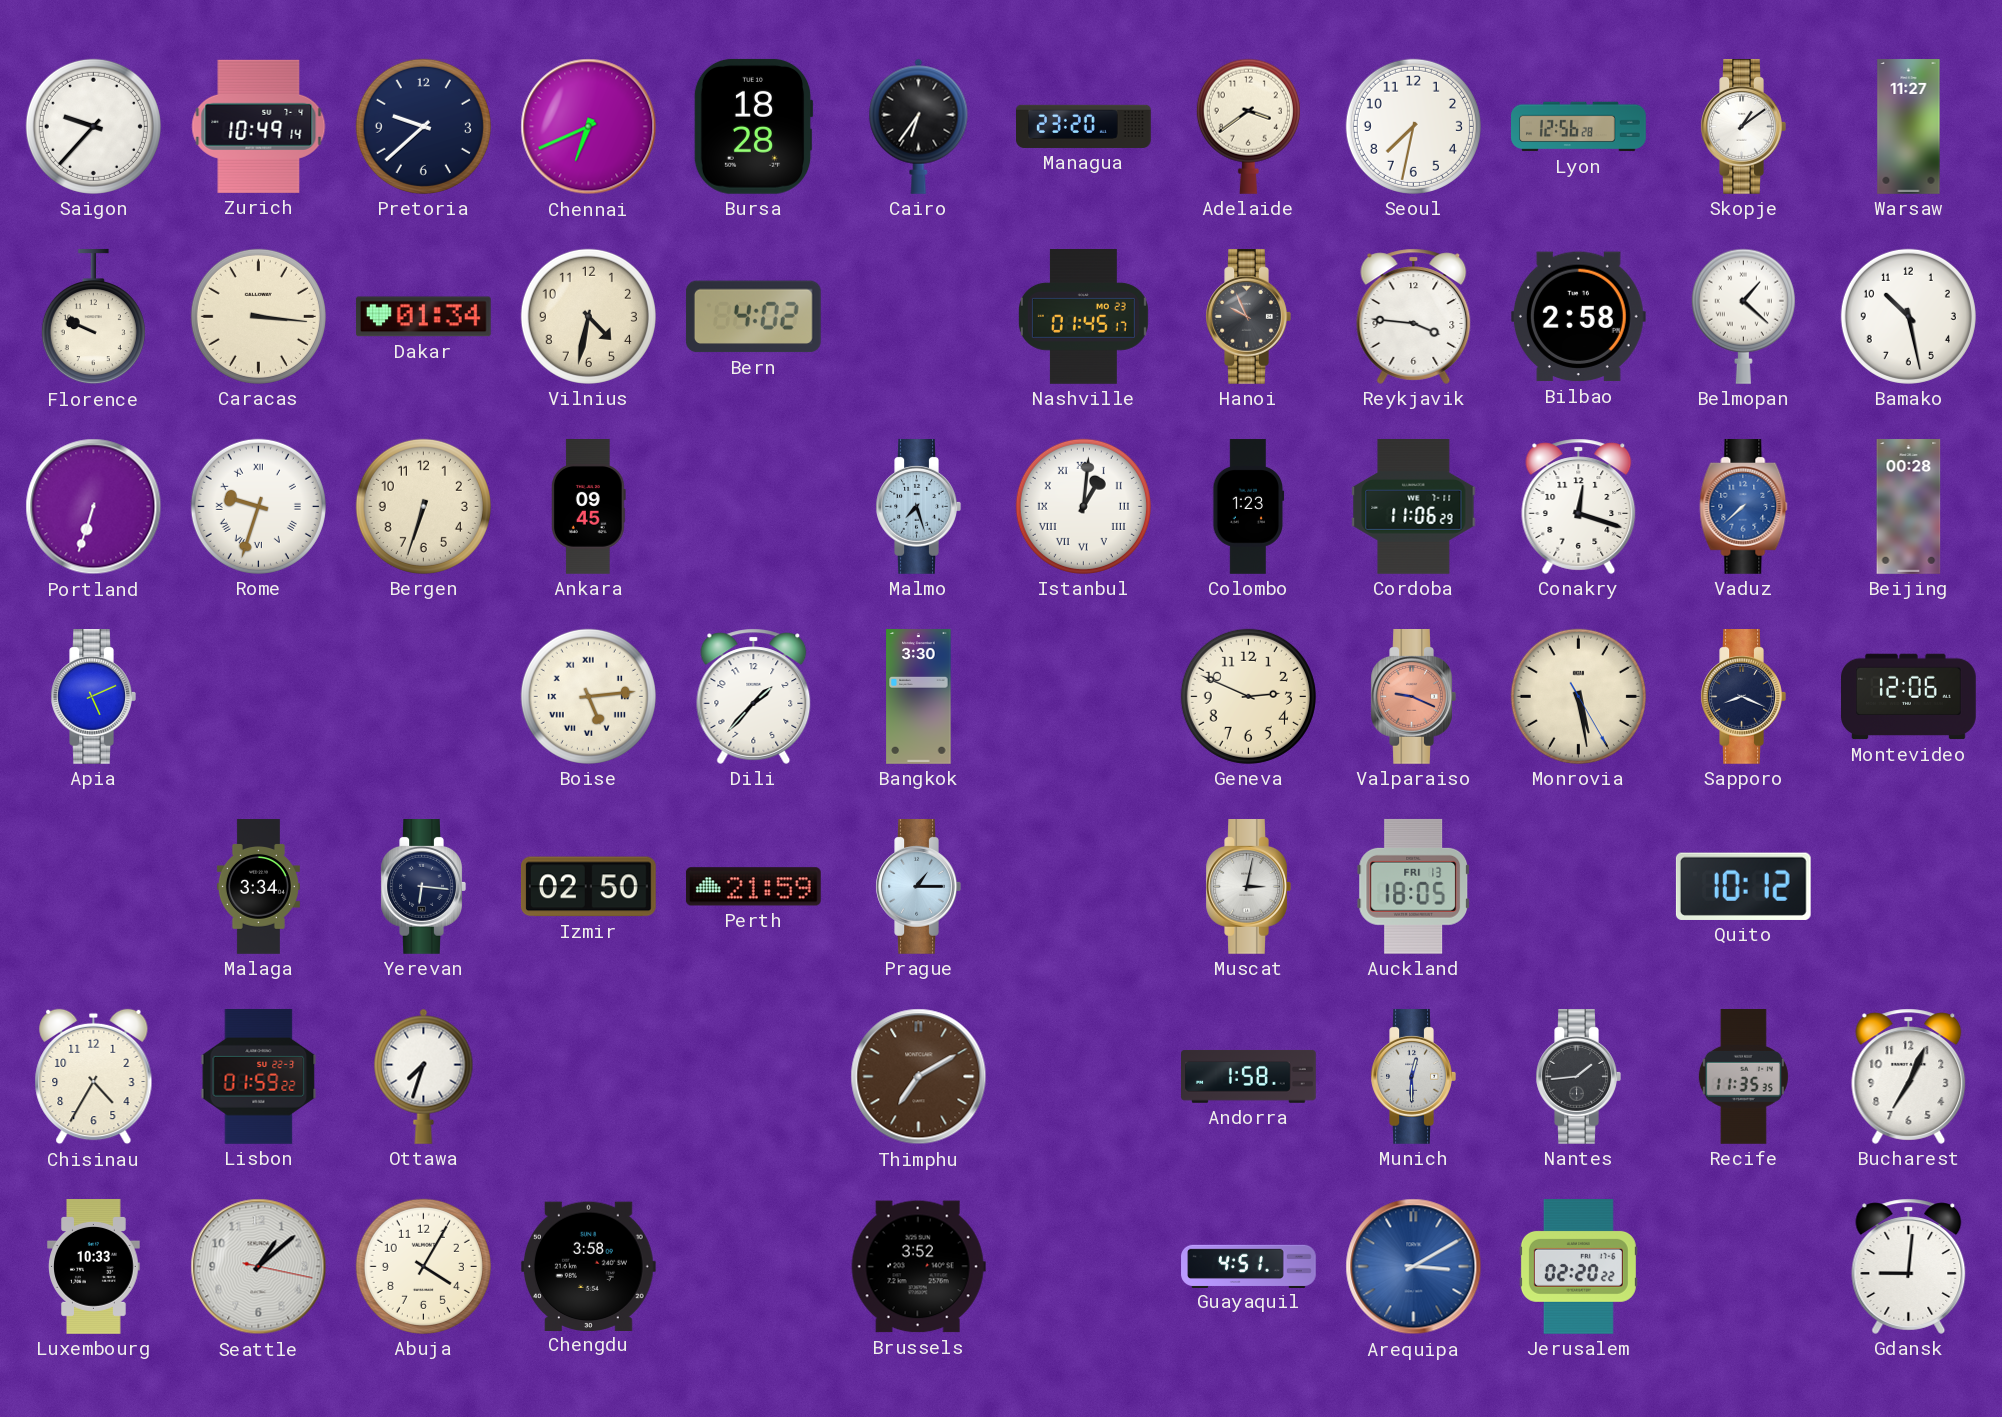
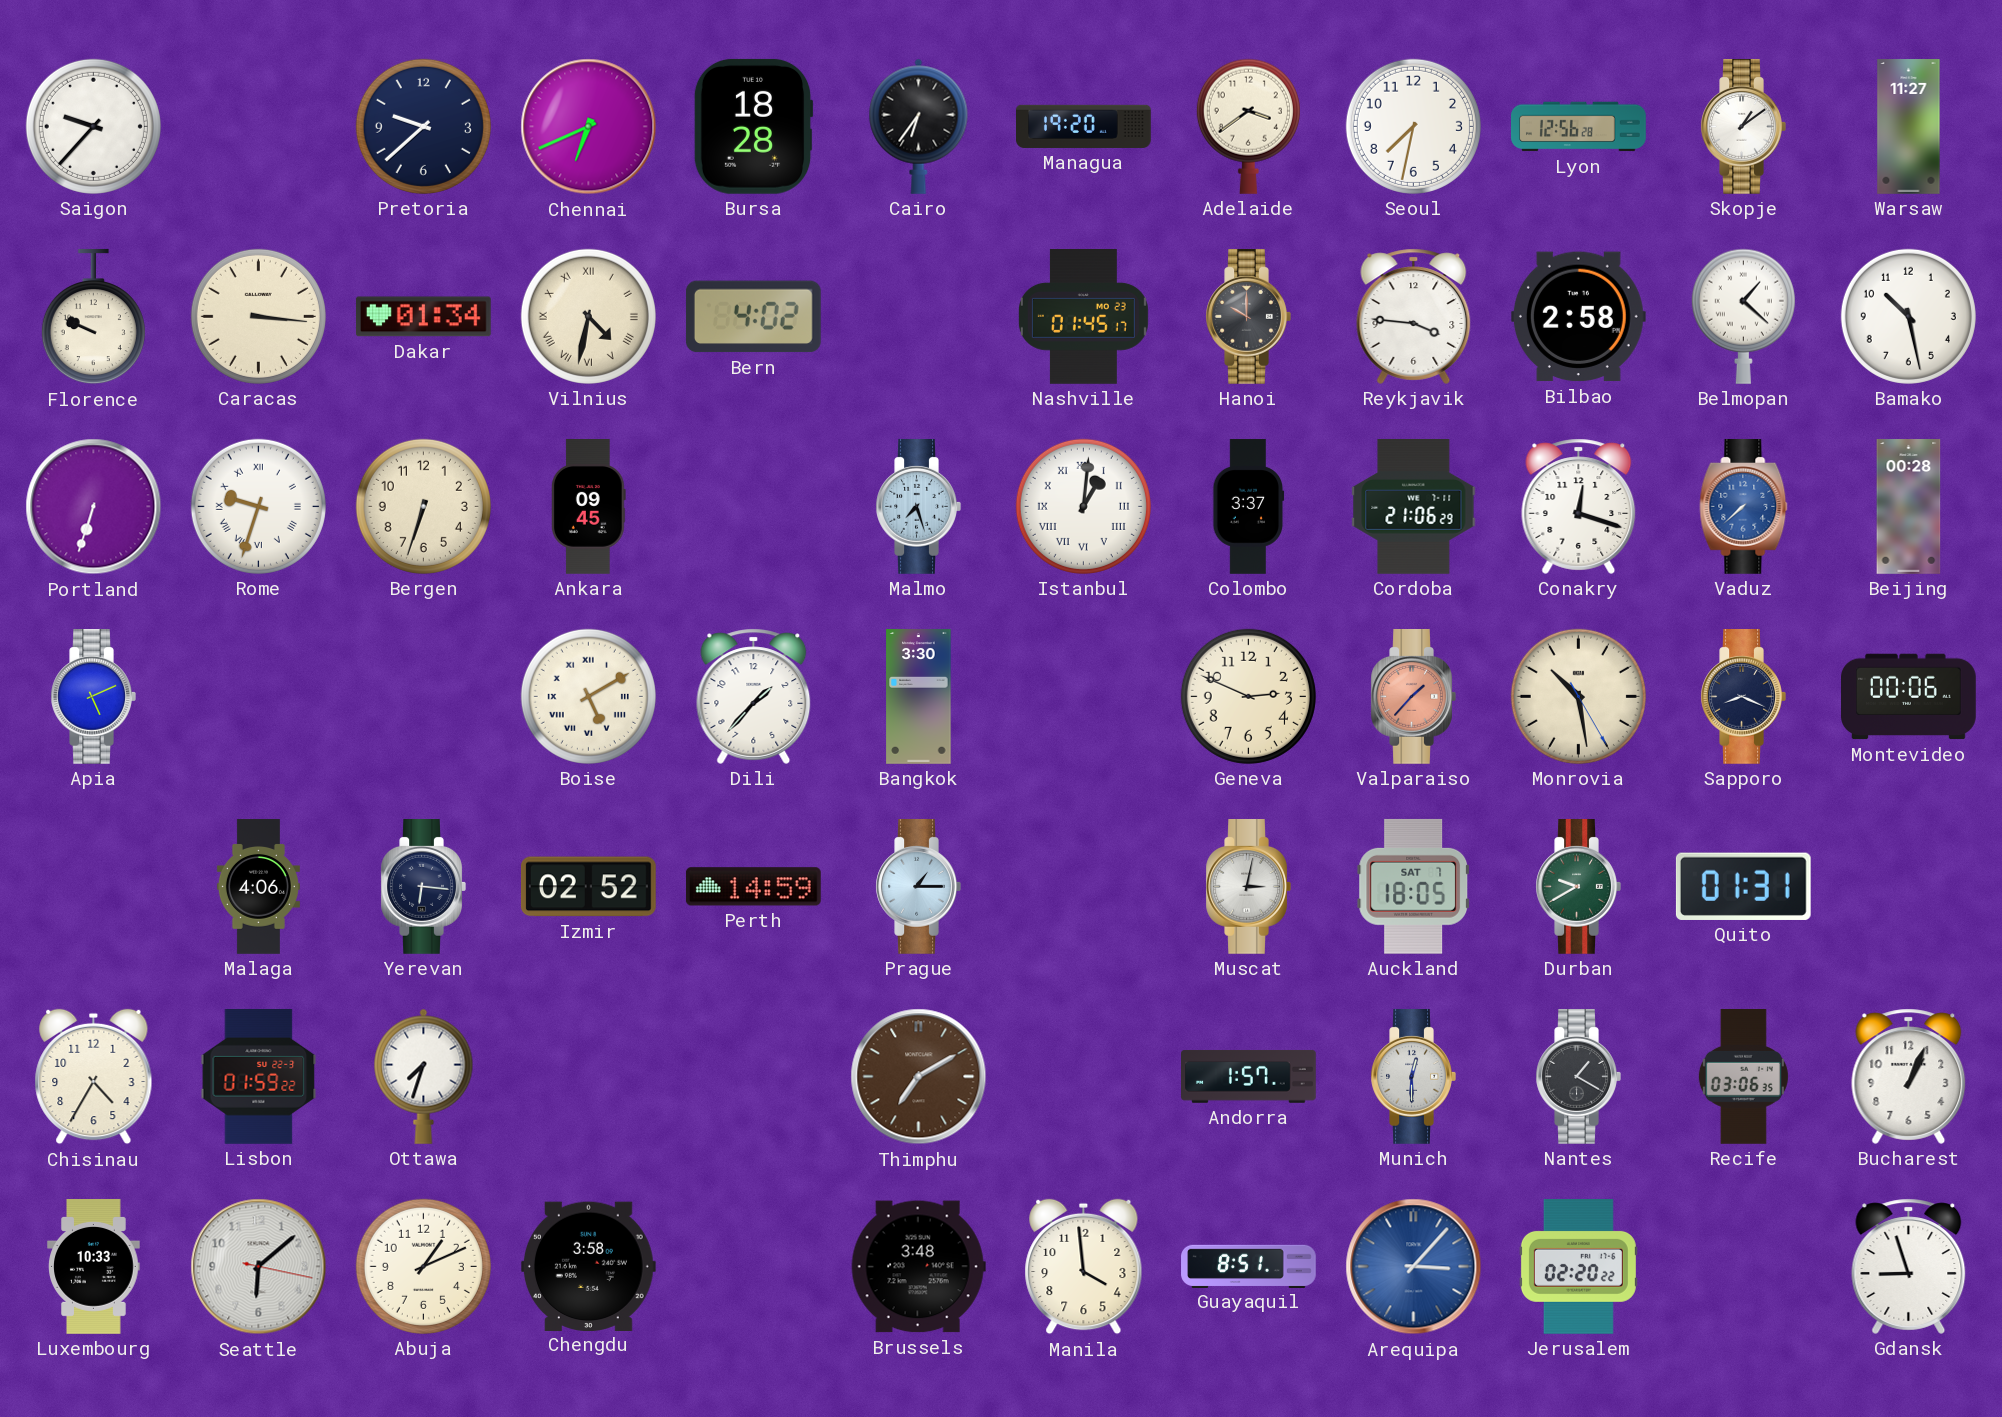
Zurich: 10:49 -> none (259, 126)
Managua: 23:20 -> 19:20 (1084, 126)
Vilnius numerals: Arabic -> Roman (588, 316)
Hanoi: 9:56 -> 10:00 (1248, 317)
Colombo: 1:23 -> 3:37 (1249, 507)
Cordoba: 11:06 -> 21:06 (1414, 507)
Boise: 5:14 -> 5:10 (588, 696)
Valparaiso: 9:19 -> 1:37 (1413, 697)
Monrovia: 5:28 -> 10:28 (1578, 696)
Montevideo: 12:06 -> 00:06 (1909, 697)
Malaga: 3:34 -> 4:06 (258, 887)
Izmir: 02:50 -> 02:52 (588, 887)
Perth: 21:59 -> 14:59 (753, 887)
Auckland date: FRI 13 -> SAT 7 (1413, 886)
Durban: none -> 9:40 (1578, 887)
Quito: 10:12 -> 01:31 (1743, 886)
Andorra: 1:58 -> 1:57 (1249, 1077)
Nantes: 1:44 -> 1:20 (1578, 1077)
Recife: 11:35 -> 03:06 (1743, 1077)
Bucharest: 7:04 -> 1:04 (1909, 1076)
Seattle: 1:08 -> 6:08 (259, 1267)
Abuja: 4:05 -> 1:11 (423, 1266)
Brussels: 3:52 -> 3:48 (918, 1267)
Manila: none -> 3:59 (1084, 1267)
Guayaquil: 4:51 -> 8:51 (1249, 1266)
Arequipa: 3:10 -> 3:07 (1414, 1267)
Gdansk: 9:01 -> 8:57 (1909, 1266)
